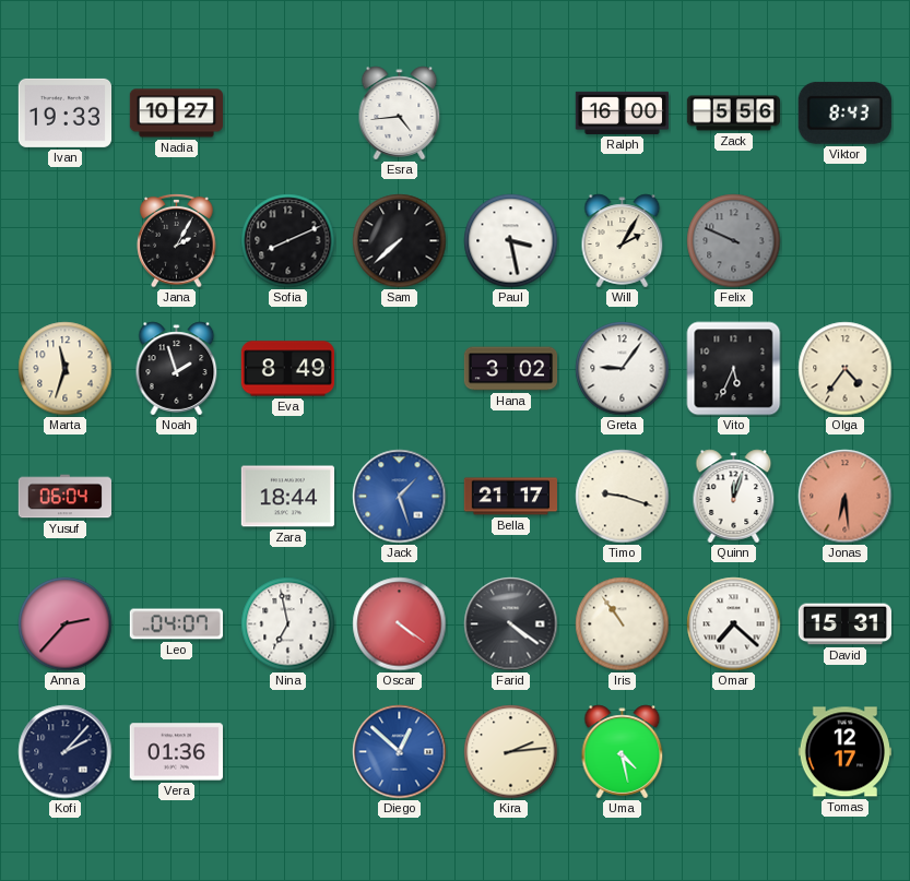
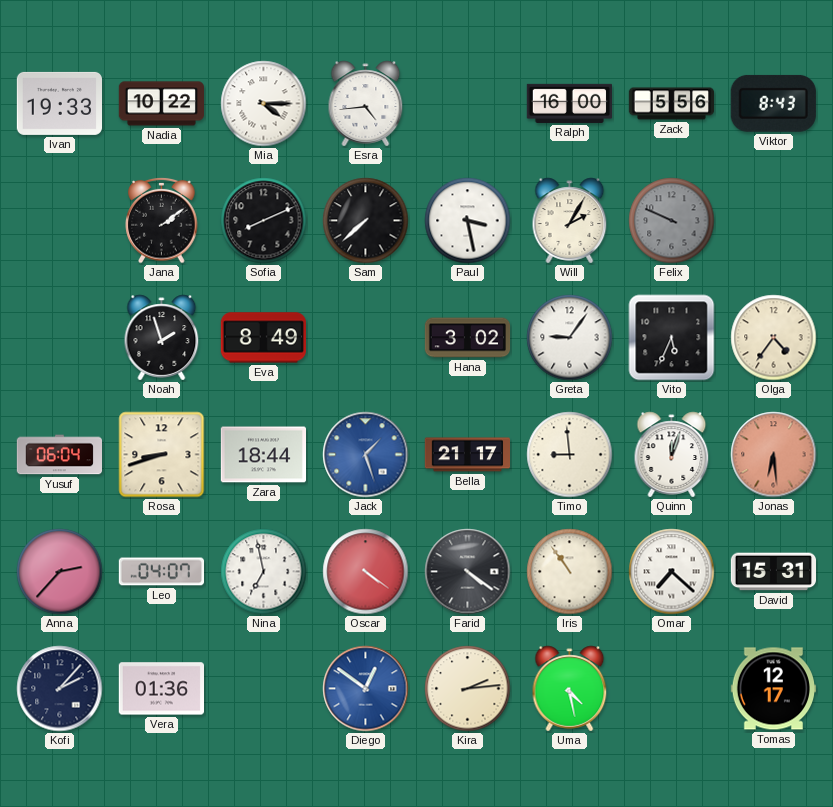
Nadia: 10:27 -> 10:22 (161, 104)
Mia: none -> 4:15 (264, 104)
Jana: 2:05 -> 2:09 (162, 220)
Marta: 11:33 -> none (66, 369)
Rosa: none -> 8:42 (162, 455)
Timo: 9:18 -> 8:59 (570, 455)
Diego: 12:52 -> 12:51 (366, 689)
